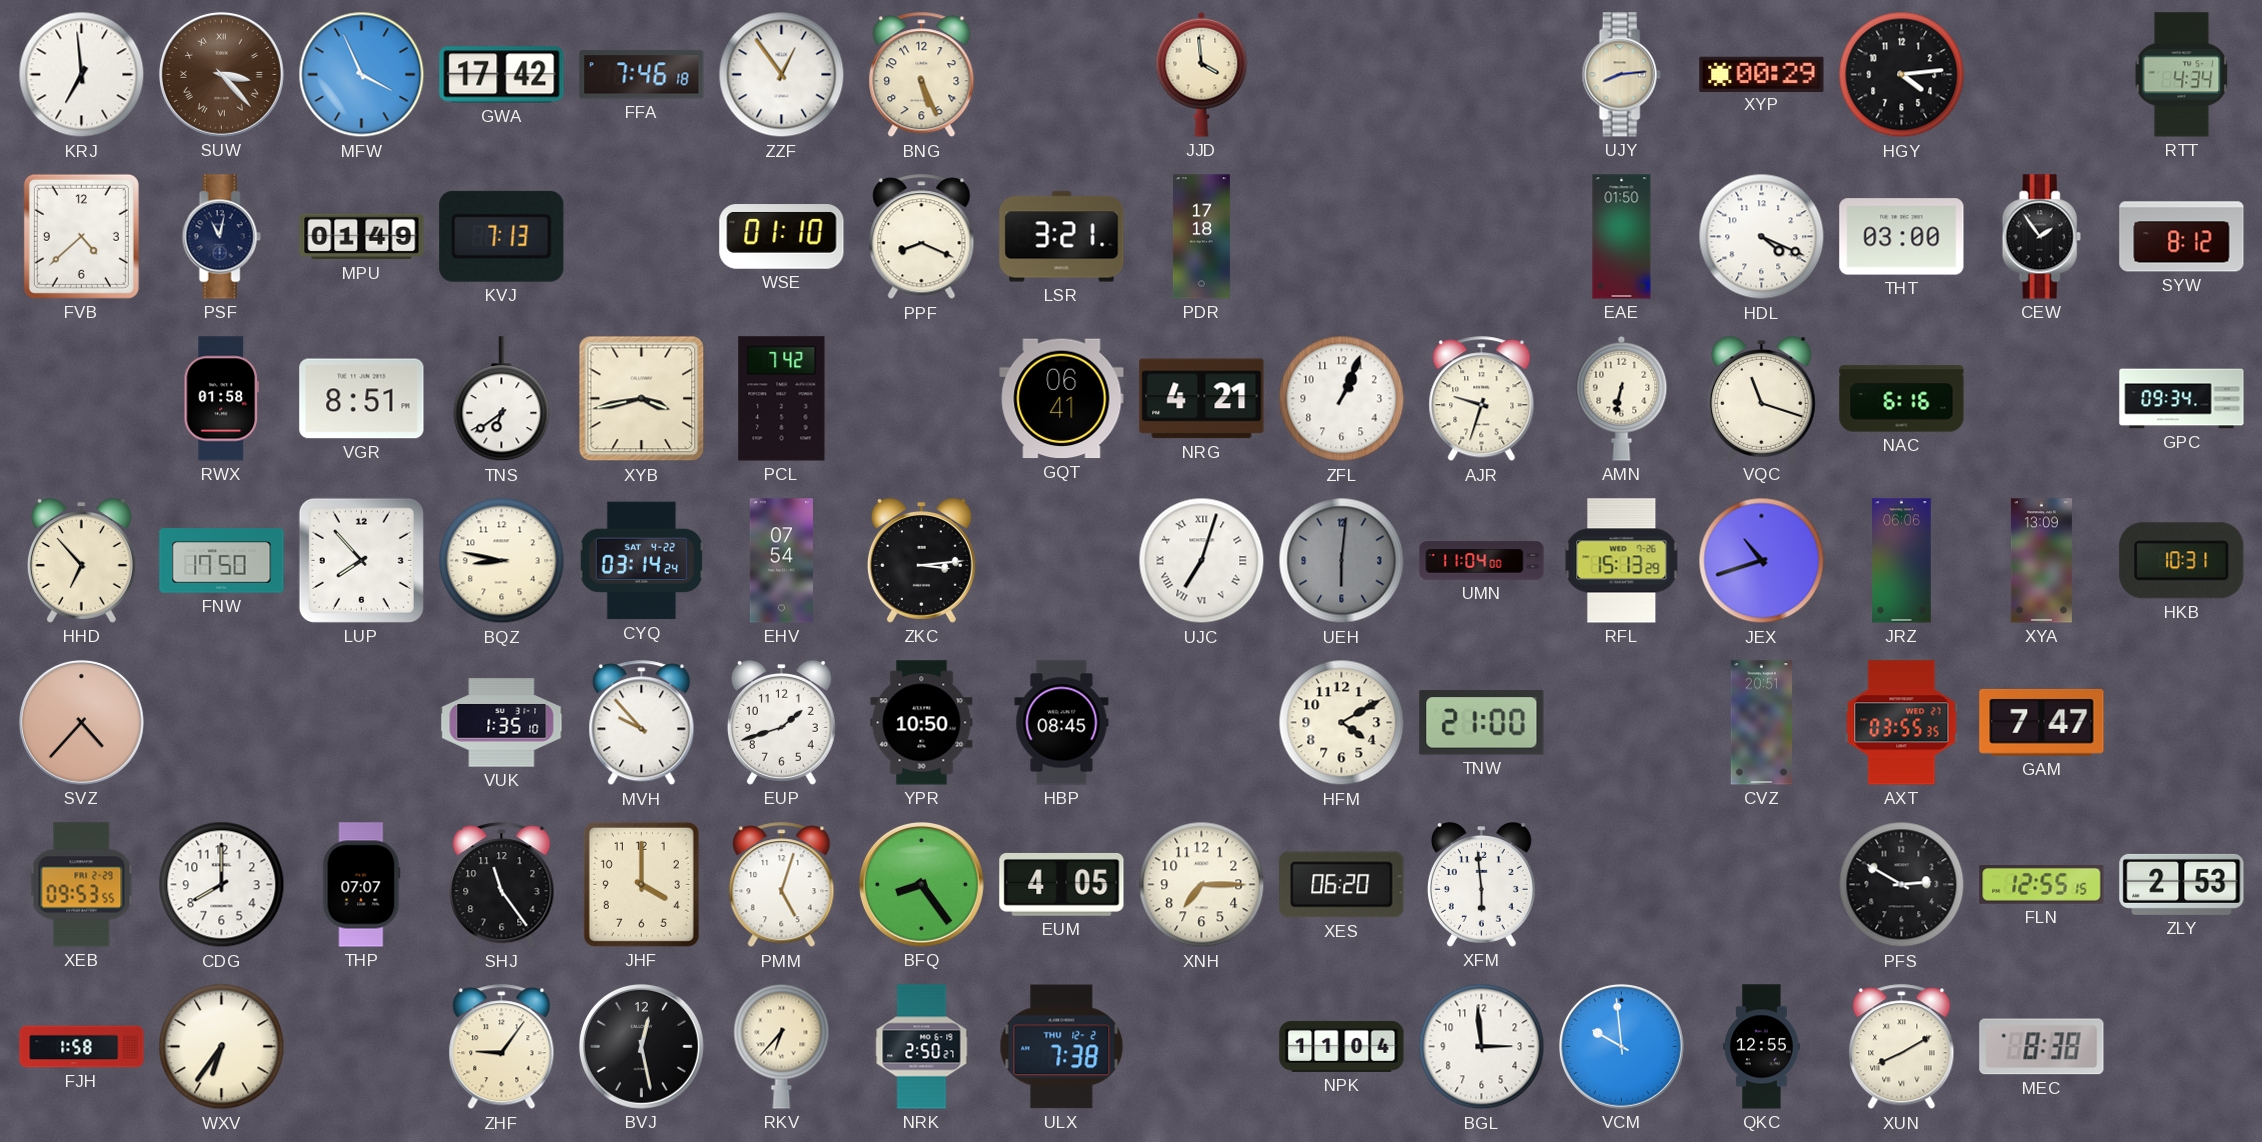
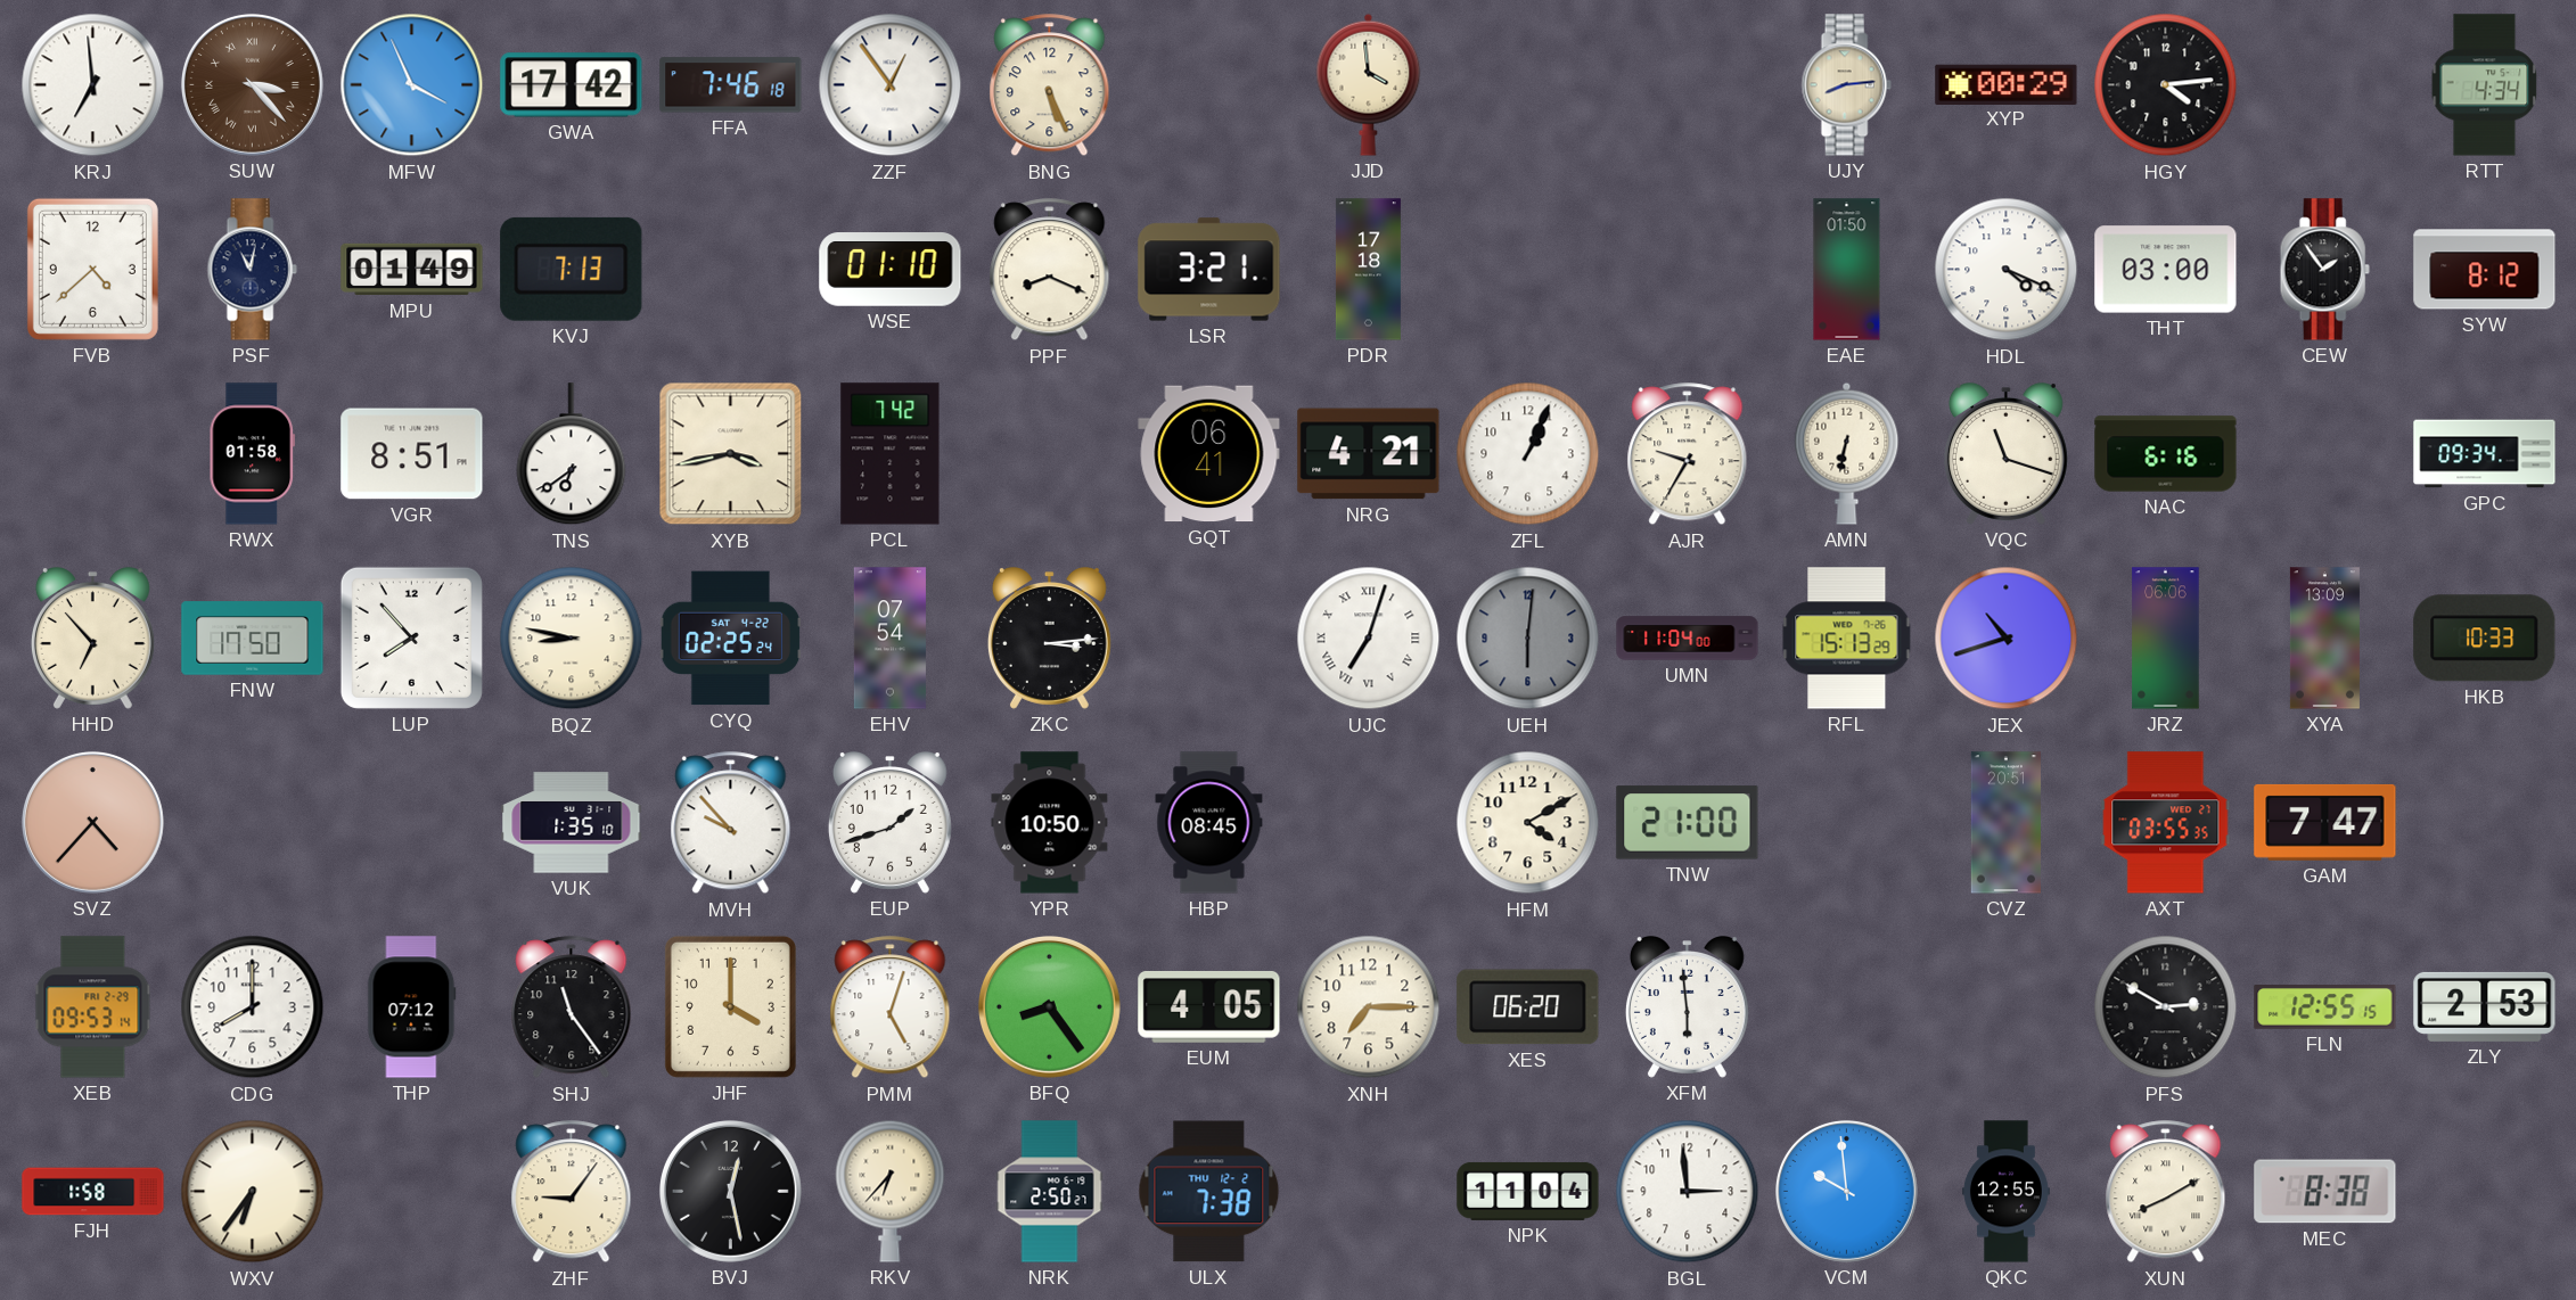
AJR: 9:33 -> 9:35 (1688, 454)
CYQ: 03:14 -> 02:25 (731, 639)
HKB: 10:31 -> 10:33 (2485, 639)
XEB: 09:53:55 -> 09:53:14 (93, 1007)
THP: 07:07 -> 07:12 (412, 1007)
